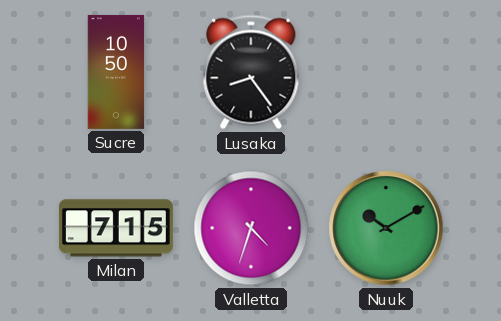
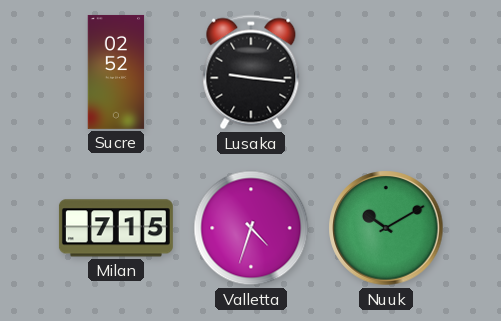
Sucre: 10:50 -> 02:52 (116, 72)
Lusaka: 8:24 -> 9:16 (251, 72)
